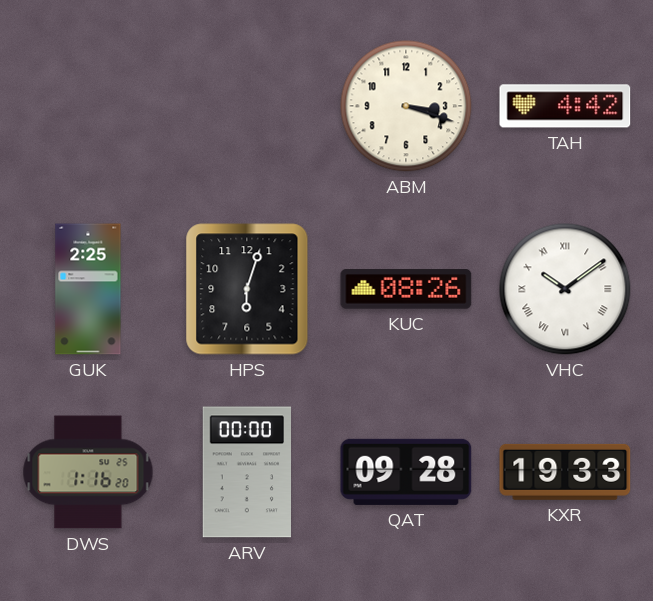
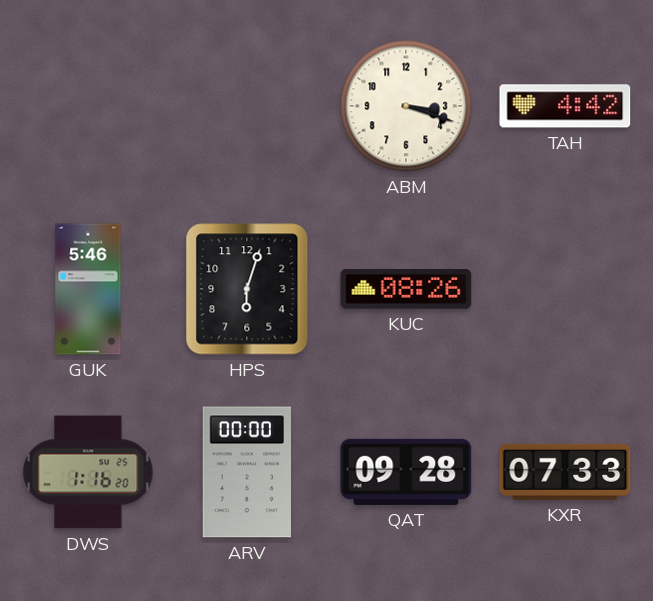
GUK: 2:25 -> 5:46 (88, 289)
VHC: 10:09 -> none (565, 289)
KXR: 19:33 -> 07:33 (565, 472)
